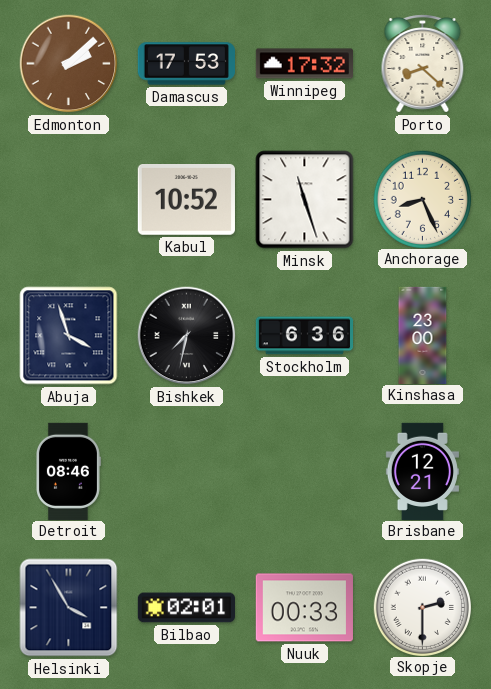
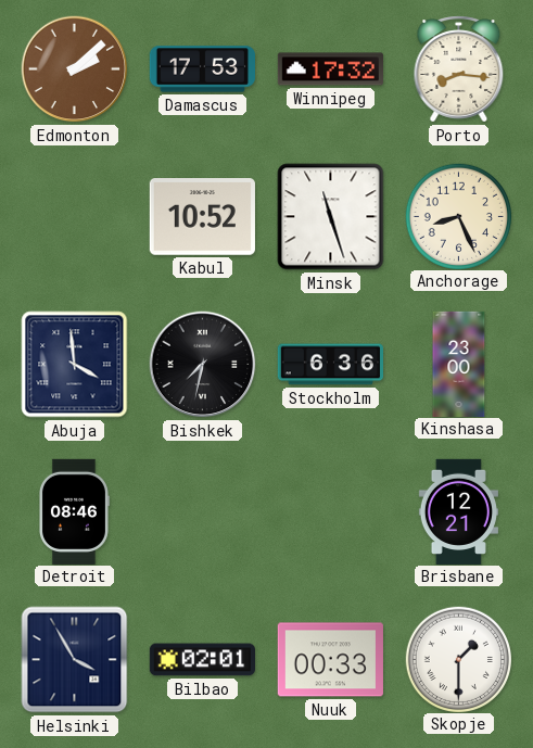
Porto: 8:22 -> 8:16 (459, 69)
Abuja: 3:57 -> 3:59 (75, 365)
Skopje: 2:30 -> 1:30 (458, 659)
